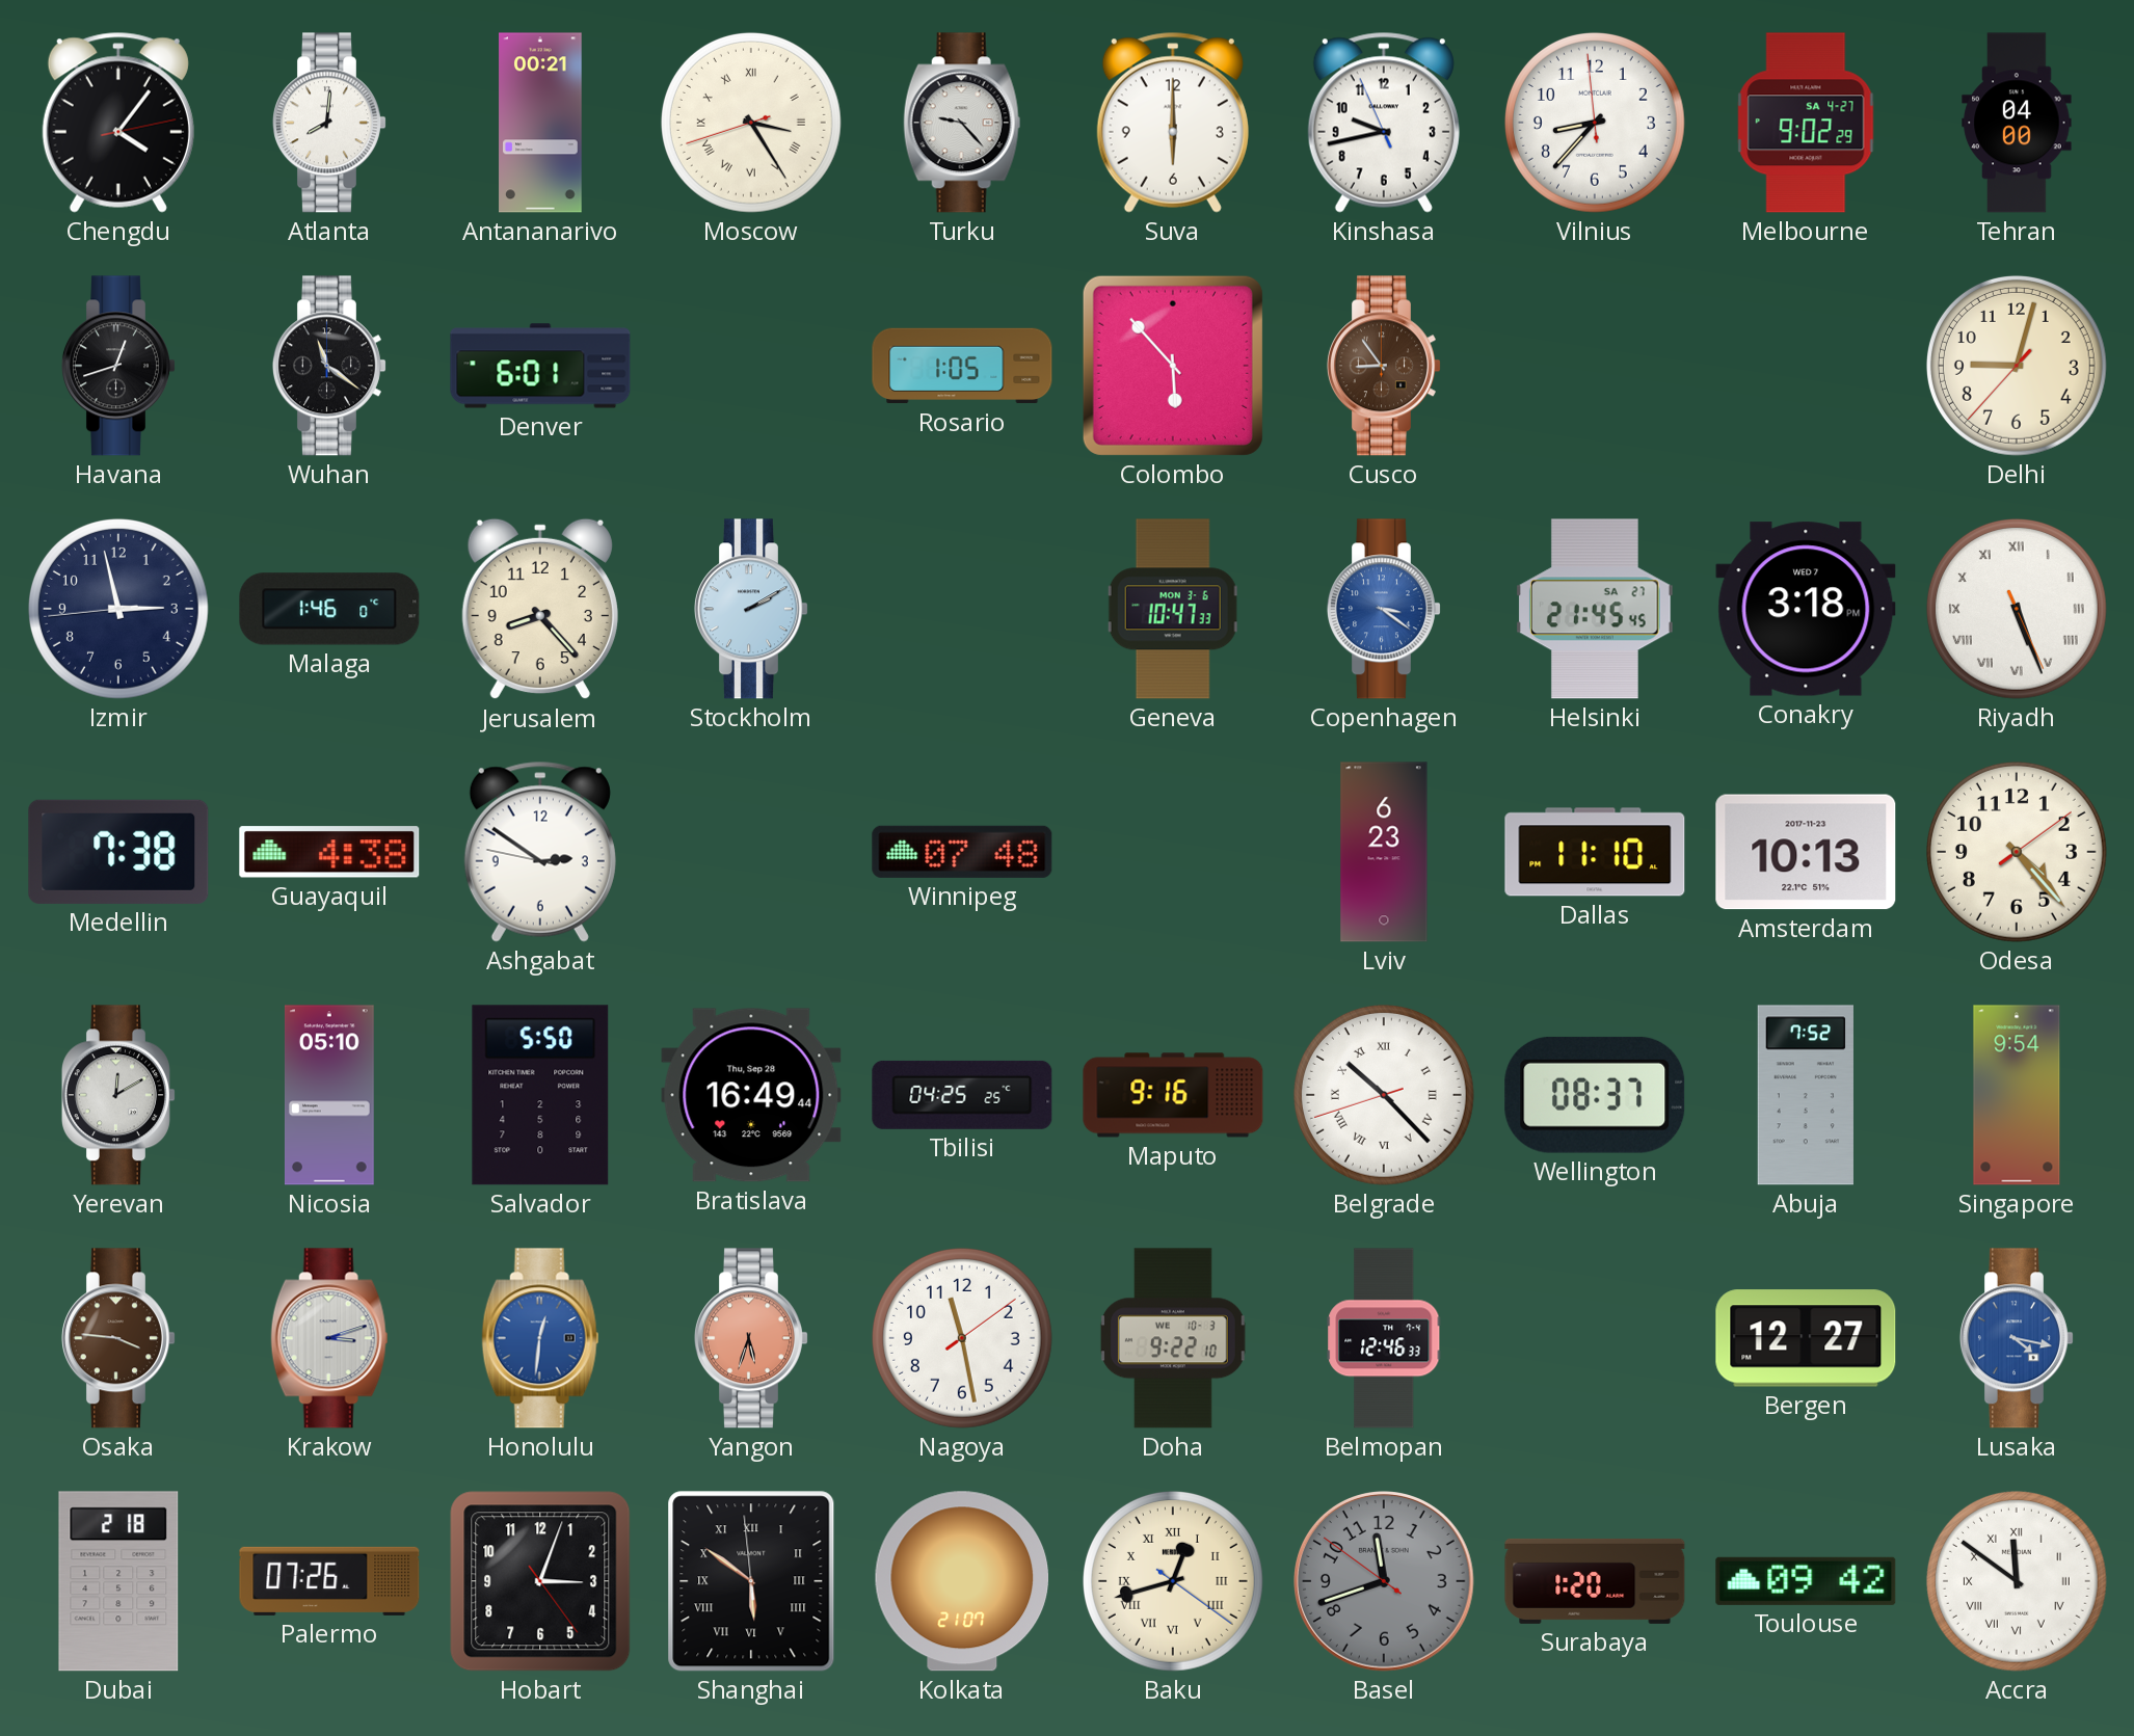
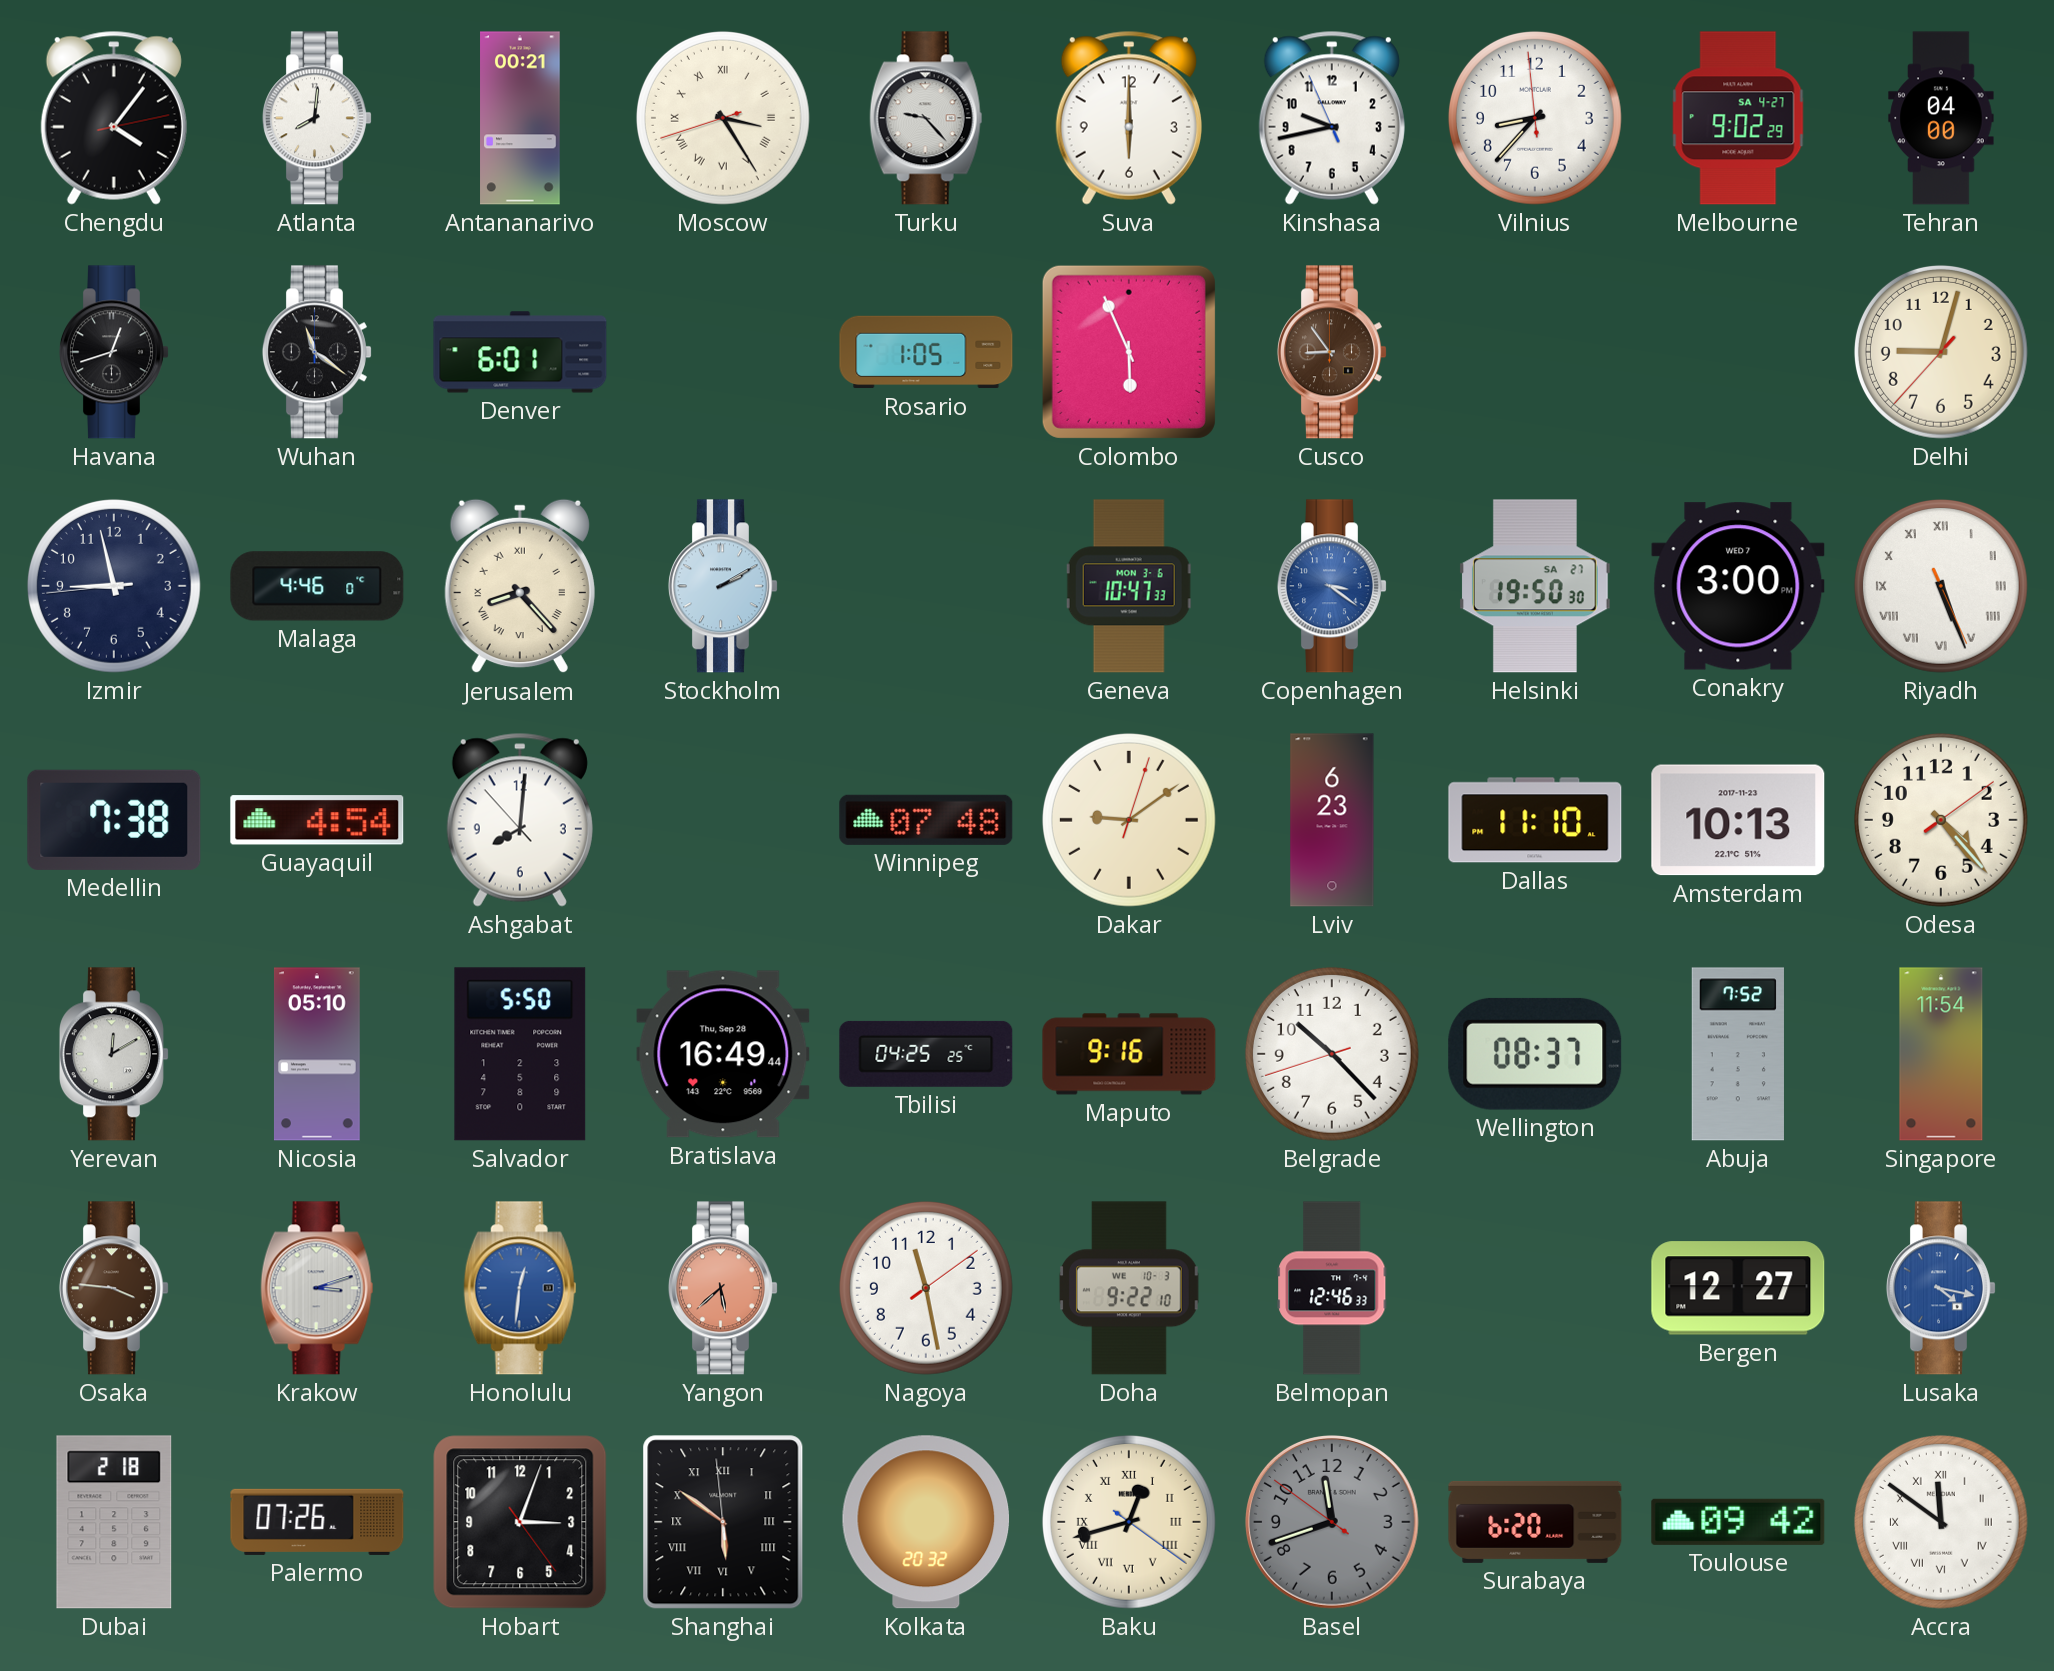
Colombo: 5:53 -> 5:56 (1129, 352)
Izmir: 2:57 -> 8:57 (114, 586)
Malaga: 1:46 -> 4:46 (317, 586)
Jerusalem numerals: Arabic -> Roman (520, 586)
Helsinki: 21:45 -> 19:50 (1535, 586)
Conakry: 3:18 -> 3:00 (1738, 586)
Guayaquil: 4:38 -> 4:54 (317, 820)
Ashgabat: 2:50 -> 8:00 (520, 820)
Dakar: none -> 9:09 (1129, 820)
Belgrade numerals: Roman -> Arabic (1332, 1054)
Singapore: 9:54 -> 11:54 (1941, 1054)
Yangon: 5:33 -> 5:38 (723, 1288)
Kolkata: 21:07 -> 20:32 (926, 1522)
Surabaya: 1:20 -> 6:20 (1535, 1522)
